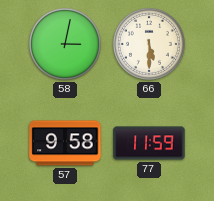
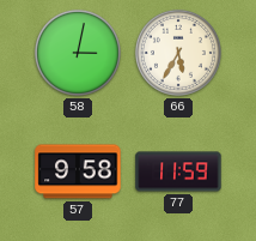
66: 5:30 -> 5:35 (178, 53)
